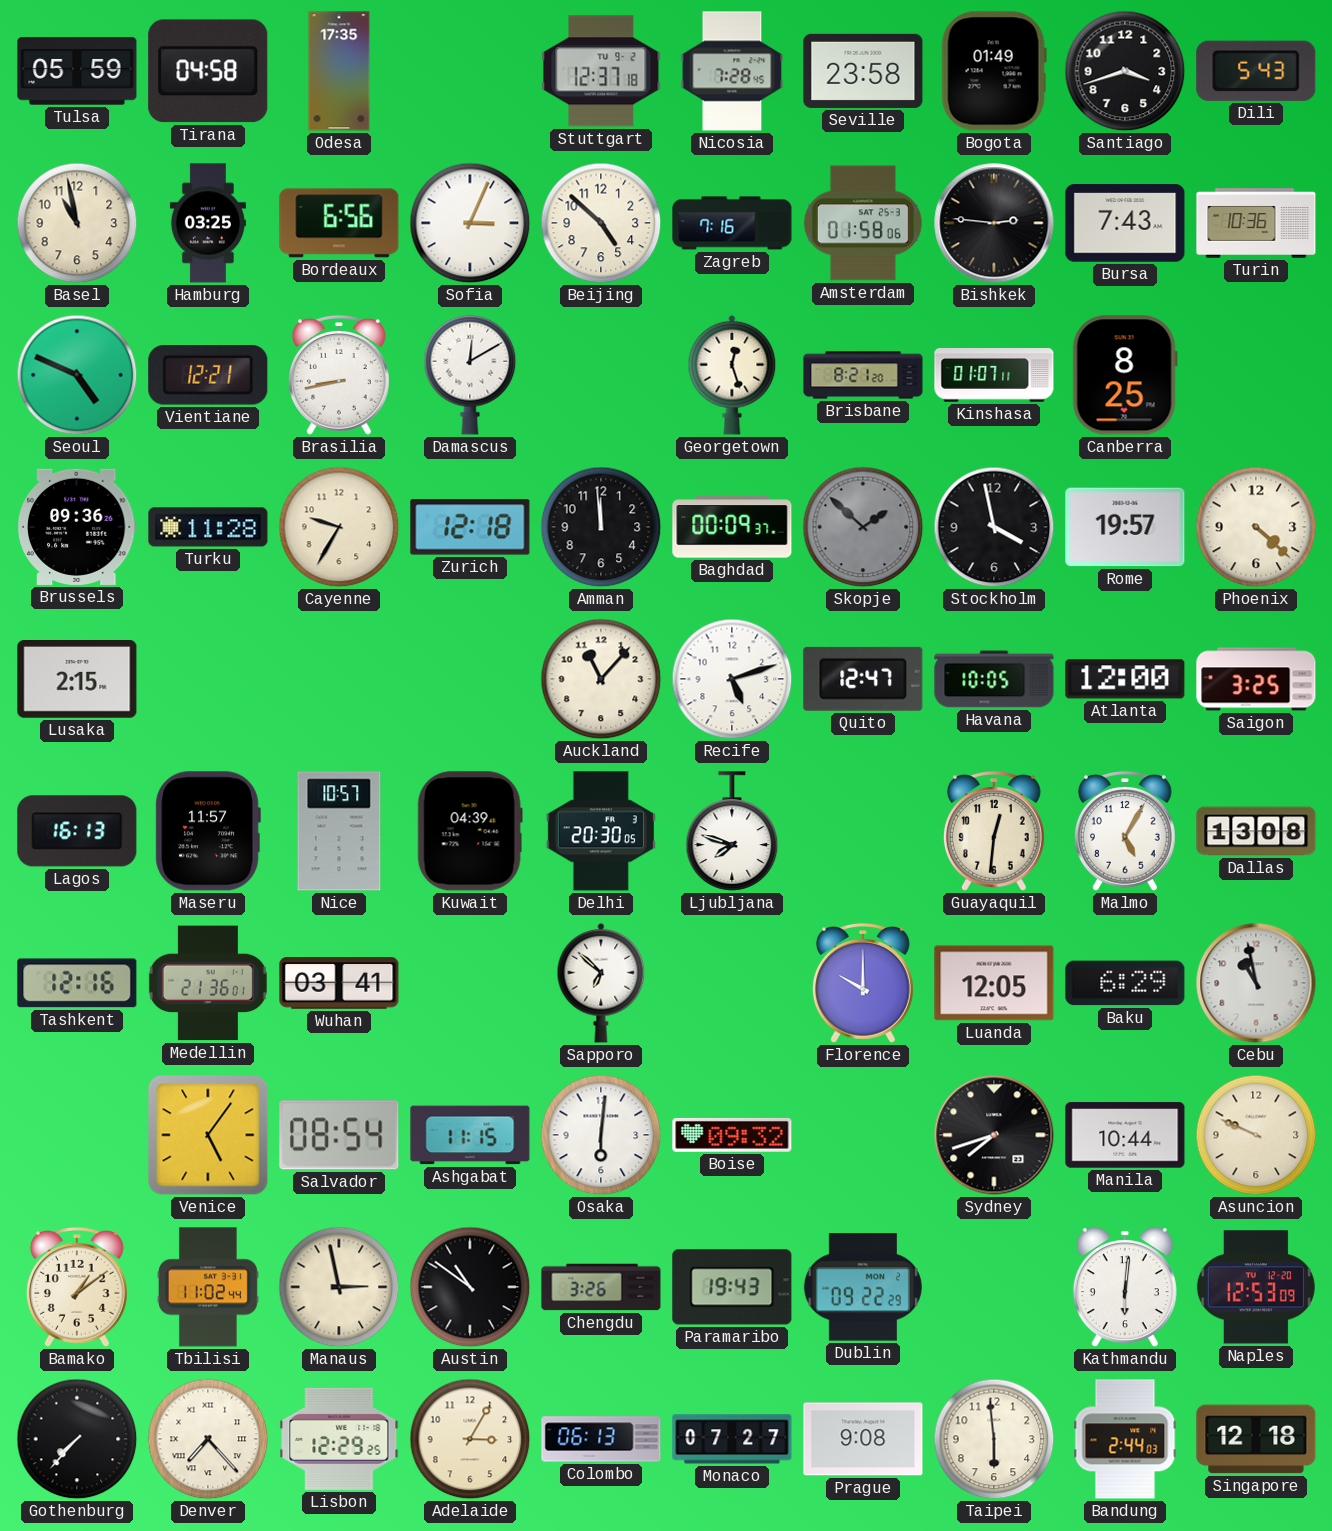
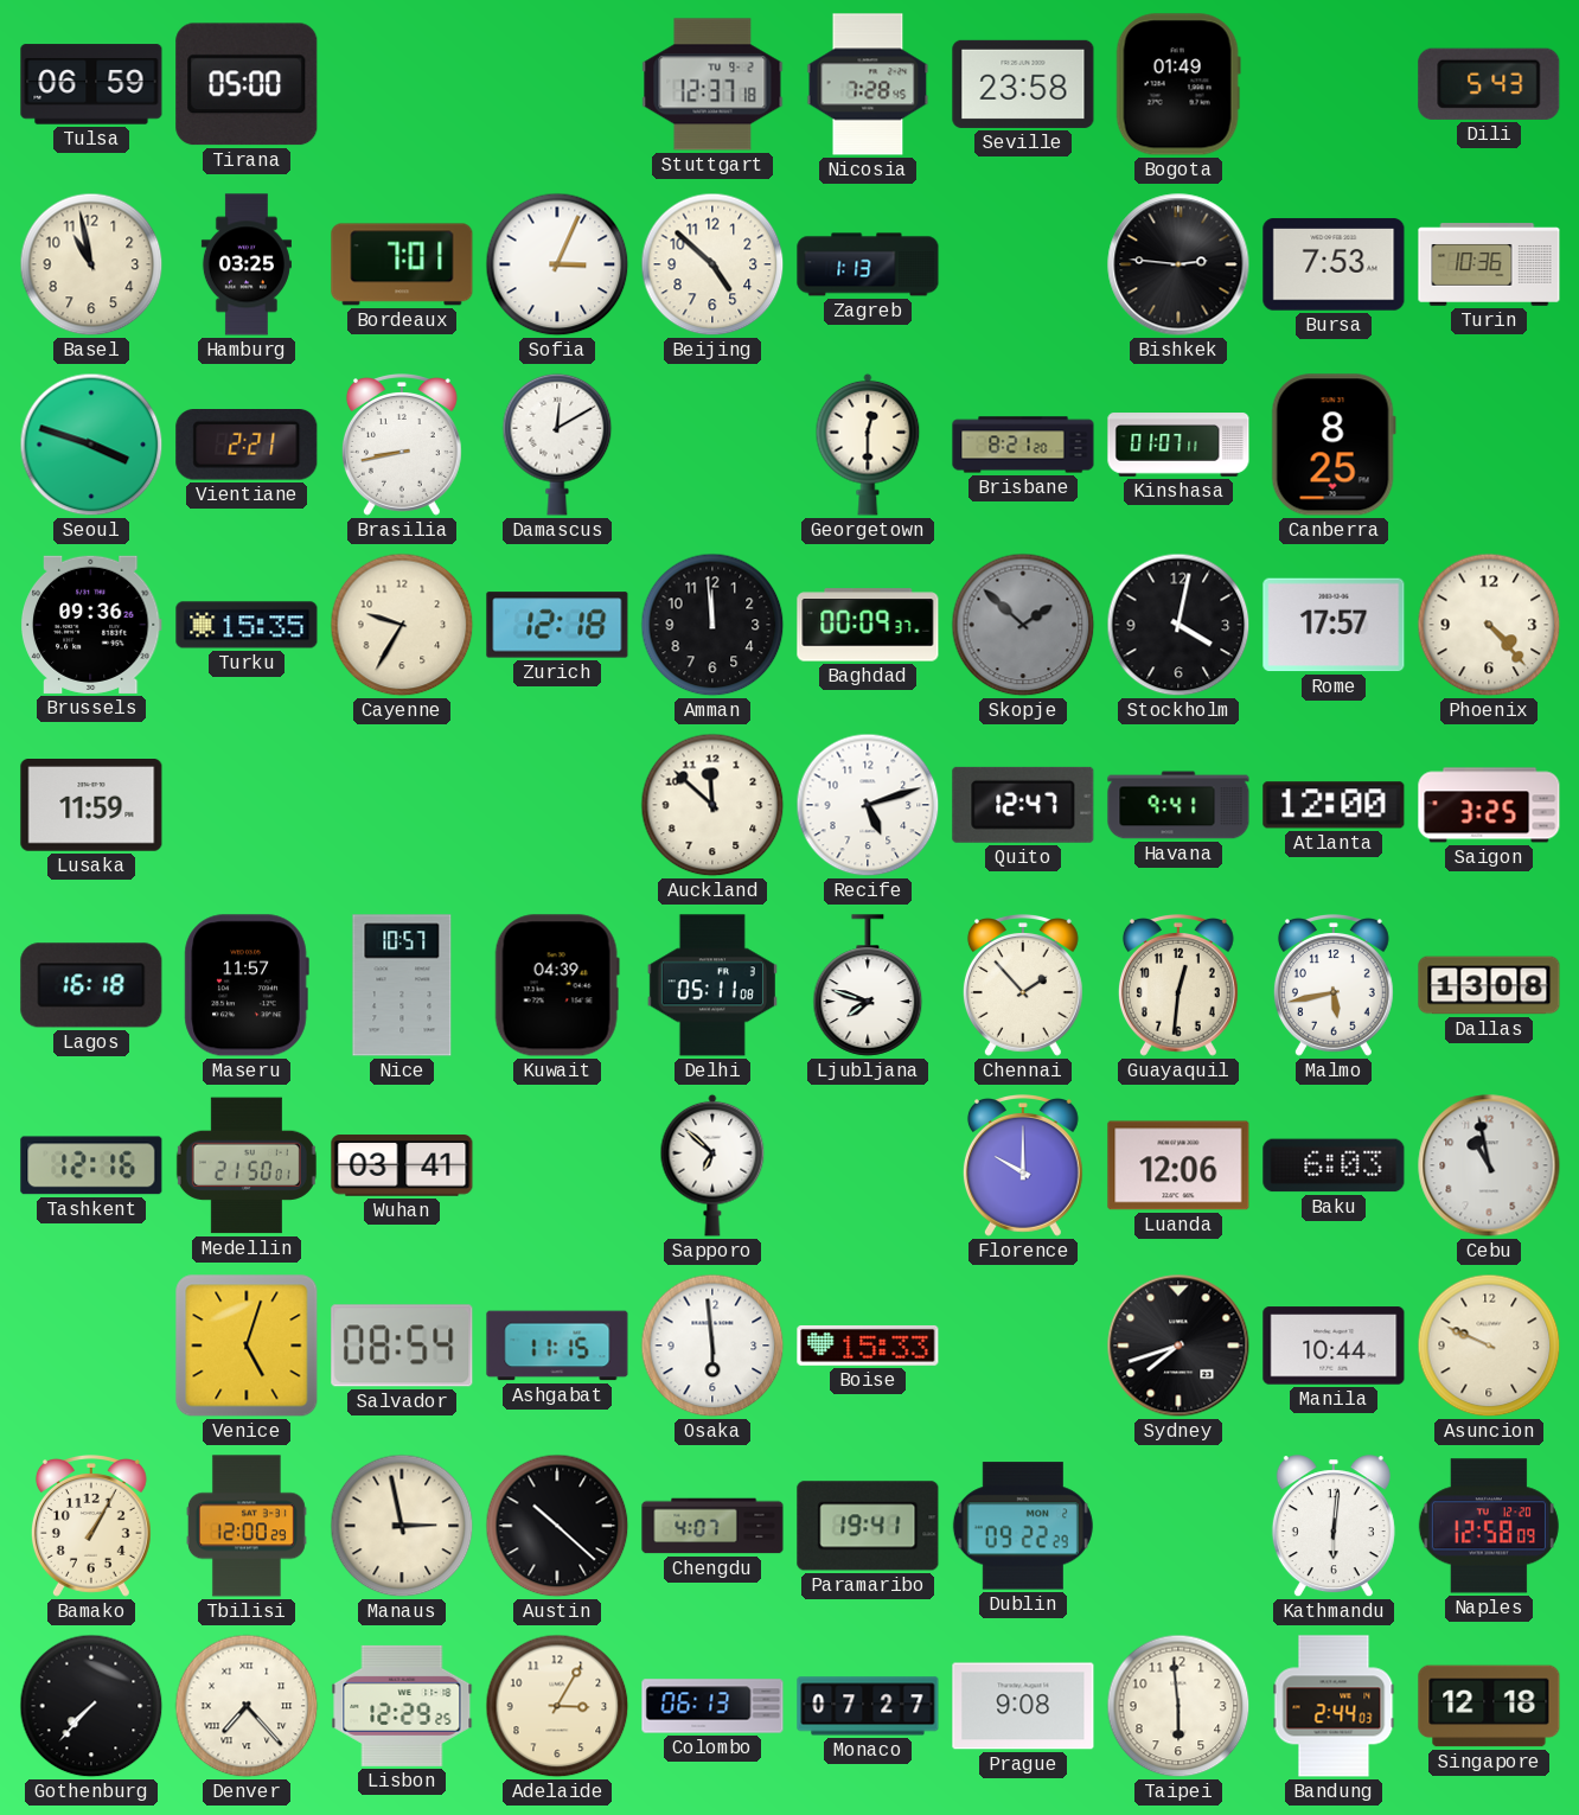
Tulsa: 05:59 -> 06:59 (91, 84)
Tirana: 04:58 -> 05:00 (247, 84)
Odesa: 17:35 -> none (339, 71)
Santiago: 3:42 -> none (1125, 71)
Bordeaux: 6:56 -> 7:01 (402, 264)
Zagreb: 7:16 -> 1:13 (868, 264)
Amsterdam: 01:58 -> none (863, 223)
Bursa: 7:43 -> 7:53 (1334, 264)
Seoul: 4:49 -> 3:48 (91, 445)
Vientiane: 12:21 -> 2:21 (247, 446)
Georgetown: 12:27 -> 12:30 (868, 445)
Turku: 11:28 -> 15:35 (247, 625)
Stockholm: 3:58 -> 4:02 (1178, 625)
Rome: 19:57 -> 17:57 (1334, 625)
Phoenix: 4:22 -> 4:23 (1489, 625)
Lusaka: 2:15 -> 11:59 (91, 806)
Auckland: 11:07 -> 11:52 (712, 805)
Havana: 10:05 -> 9:41 (1178, 805)
Lagos: 16:13 -> 16:18 (91, 985)
Delhi: 20:30 -> 05:11 (712, 985)
Chennai: none -> 1:53 (1023, 986)
Malmo: 5:05 -> 5:43 (1334, 986)
Medellin: 21:36 -> 21:50 (247, 1165)
Luanda: 12:05 -> 12:06 (1178, 1165)
Baku: 6:29 -> 6:03 (1334, 1165)
Venice: 5:06 -> 5:03 (247, 1346)
Osaka: 6:01 -> 5:59 (712, 1346)
Boise: 09:32 -> 15:33 (868, 1346)
Bamako: 1:09 -> 1:05 (91, 1527)
Tbilisi: 11:02 -> 12:00 (247, 1526)
Austin: 10:51 -> 10:22 (557, 1526)
Chengdu: 3:26 -> 4:07 (712, 1526)
Paramaribo: 19:43 -> 19:41 (868, 1526)
Naples: 12:53 -> 12:58 (1489, 1526)
